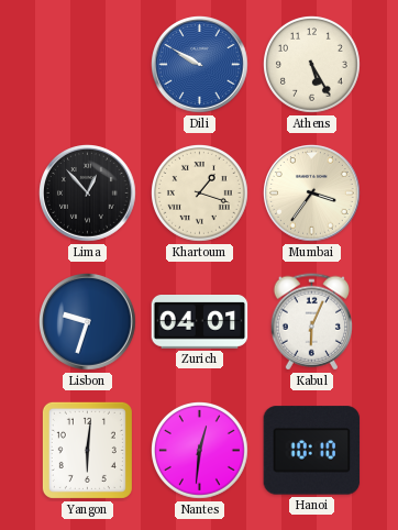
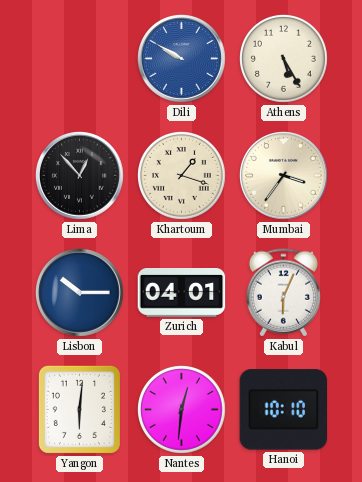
Lisbon: 9:33 -> 10:15 (80, 293)
